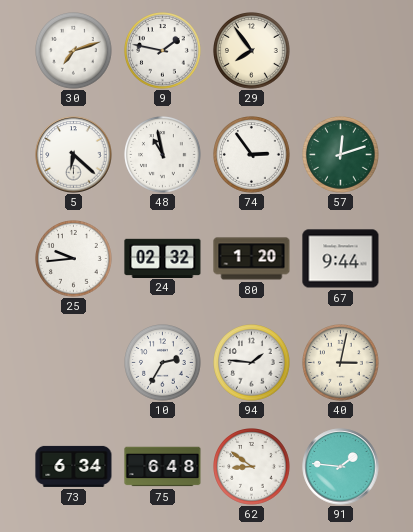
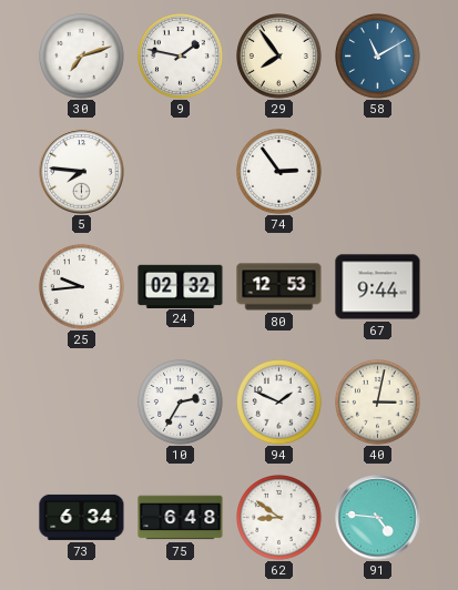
58: none -> 11:10 (378, 57)
5: 6:22 -> 7:46 (82, 172)
48: 10:58 -> none (163, 155)
57: 12:12 -> none (341, 155)
80: 1:20 -> 12:53 (279, 287)
94: 1:46 -> 1:49 (279, 403)
91: 1:46 -> 4:46 (378, 518)
